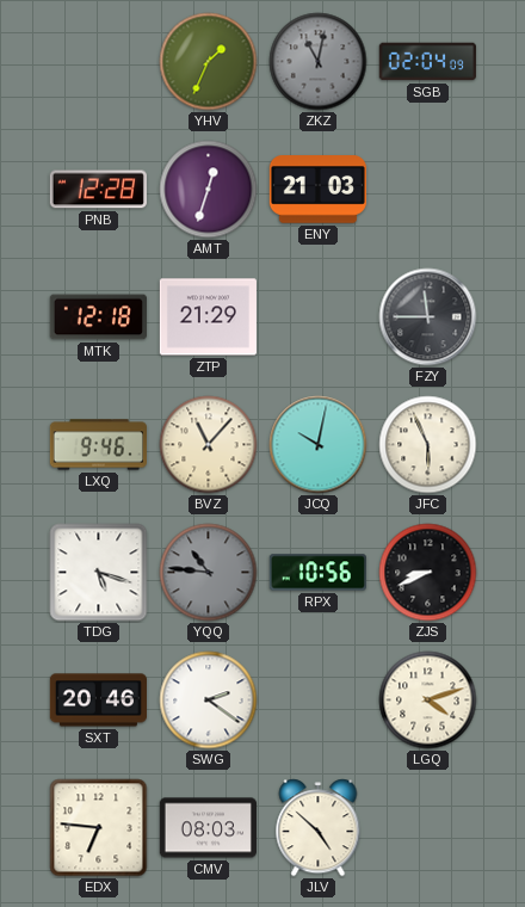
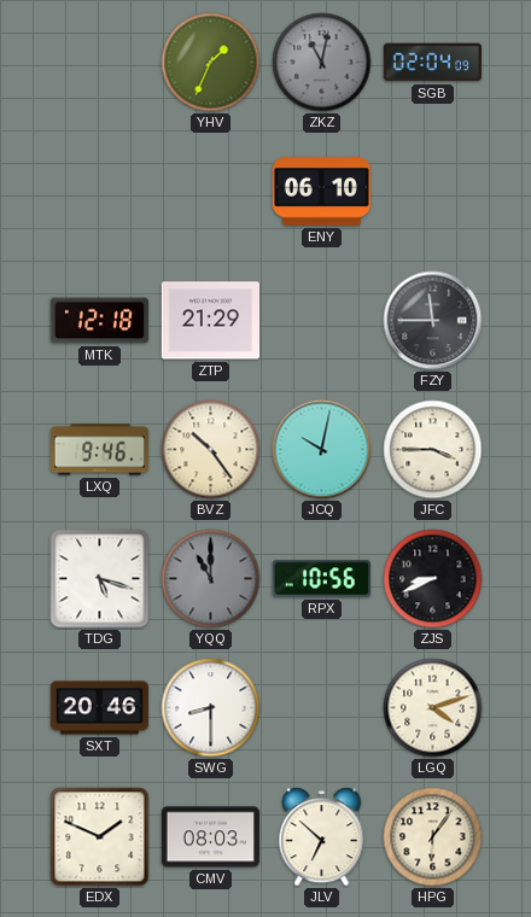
PNB: 12:28 -> none (98, 190)
AMT: 12:33 -> none (209, 190)
ENY: 21:03 -> 06:10 (321, 192)
BVZ: 11:07 -> 10:24 (211, 450)
JFC: 5:56 -> 3:45 (433, 450)
YQQ: 10:46 -> 11:00 (211, 579)
SWG: 2:21 -> 8:30 (211, 708)
EDX: 6:46 -> 1:49 (100, 837)
JLV: 4:52 -> 6:52 (322, 837)
HPG: none -> 6:06 (433, 837)
